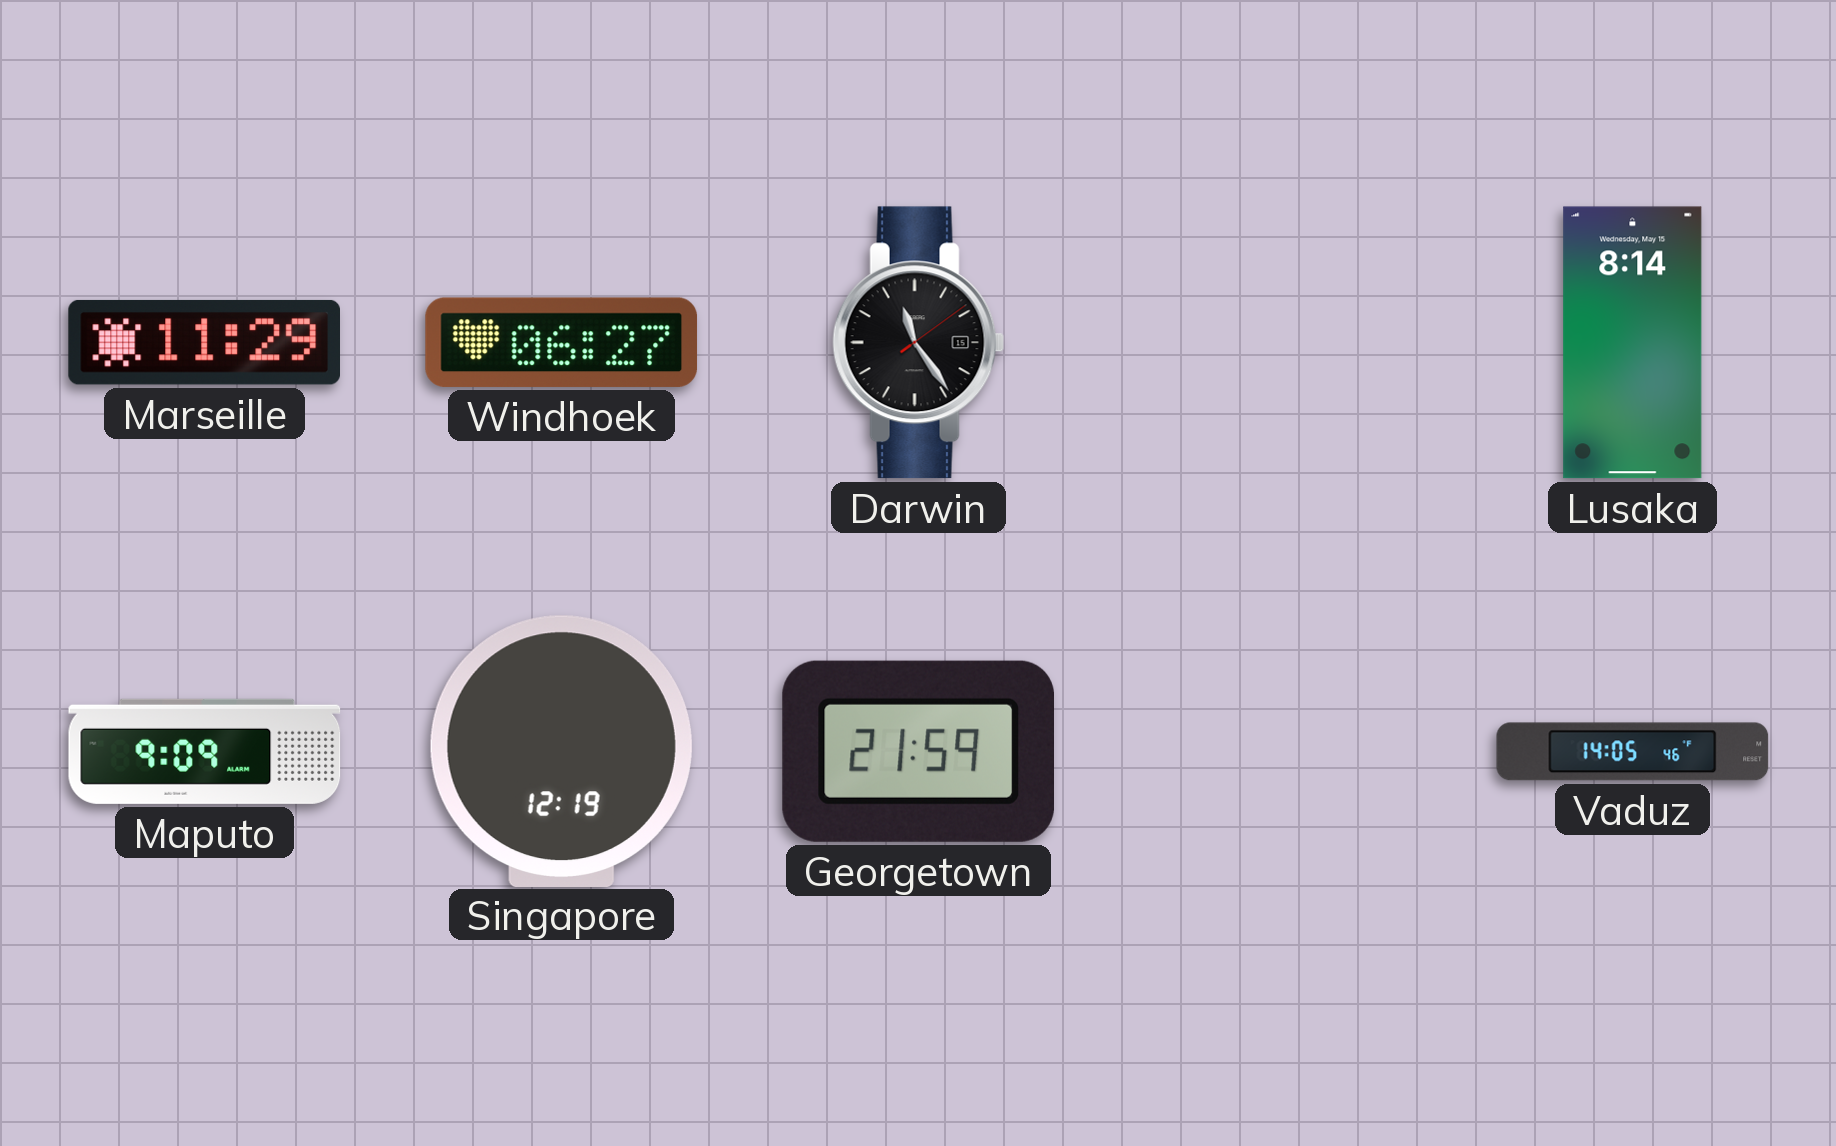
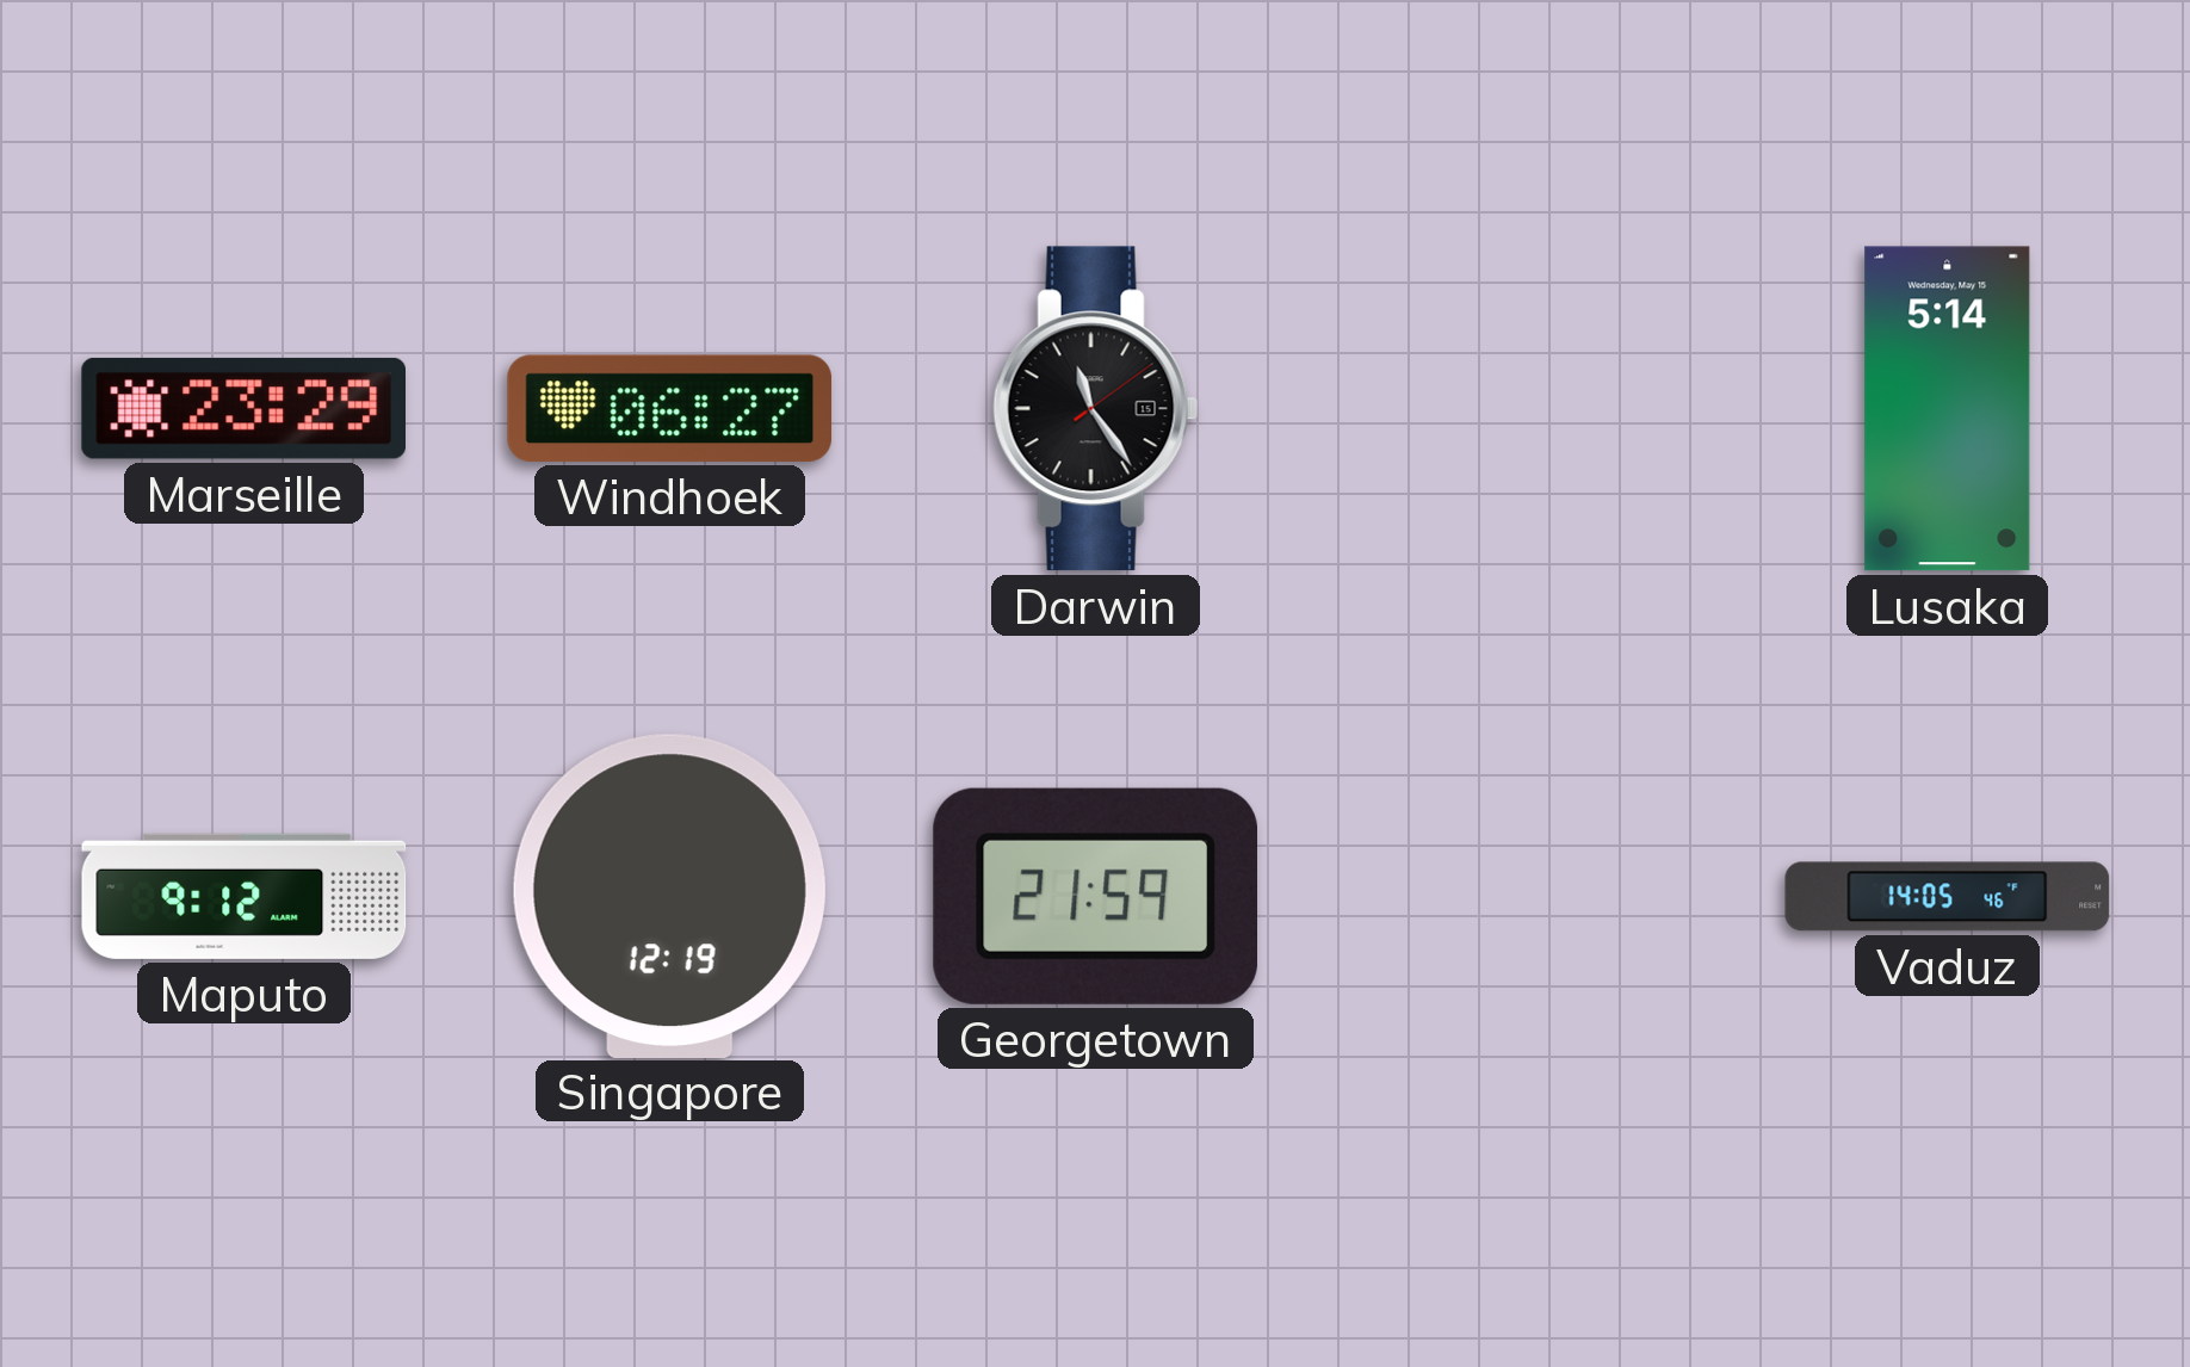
Marseille: 11:29 -> 23:29 (243, 408)
Lusaka: 8:14 -> 5:14 (1948, 409)
Maputo: 9:09 -> 9:12 (245, 896)
